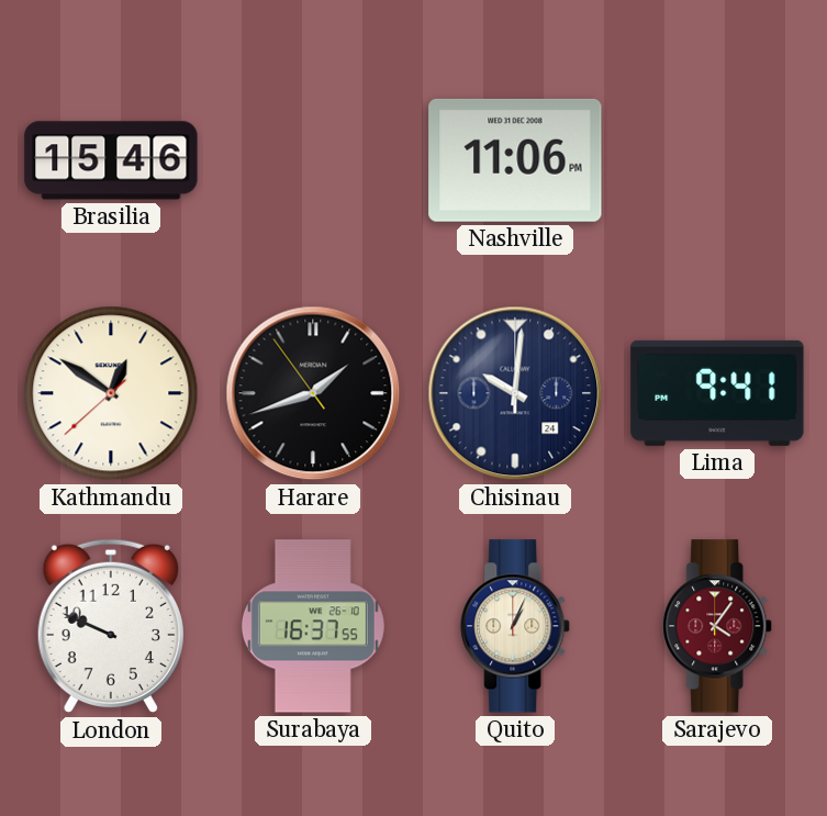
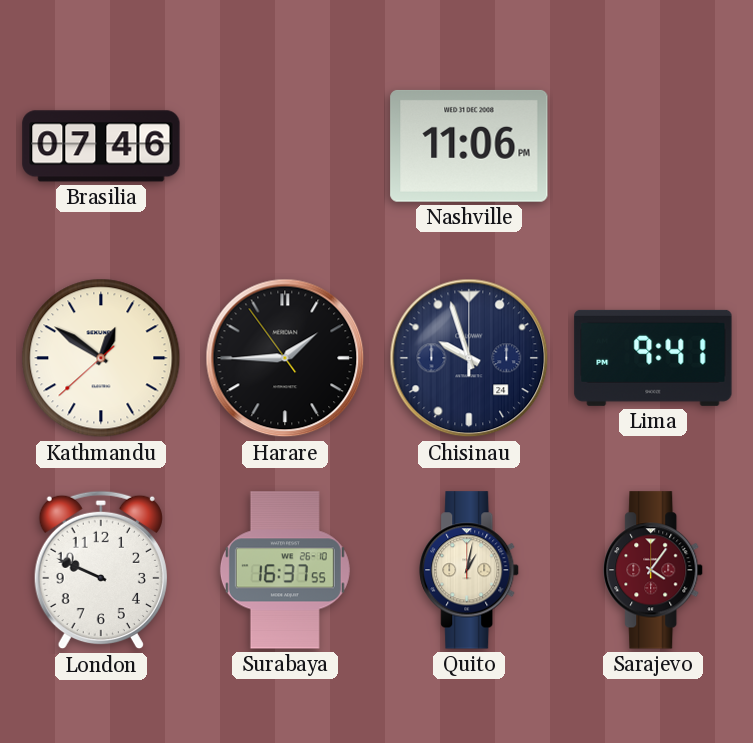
Brasilia: 15:46 -> 07:46 (101, 146)
Harare: 1:41 -> 1:44 (285, 358)
Chisinau: 10:01 -> 9:57 (469, 358)
Quito: 1:04 -> 1:02 (470, 570)
